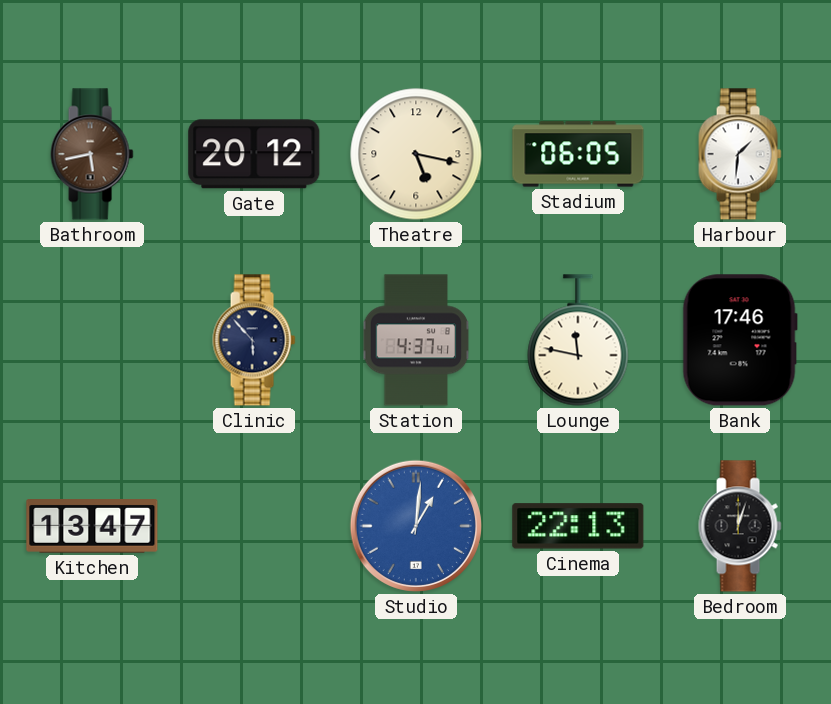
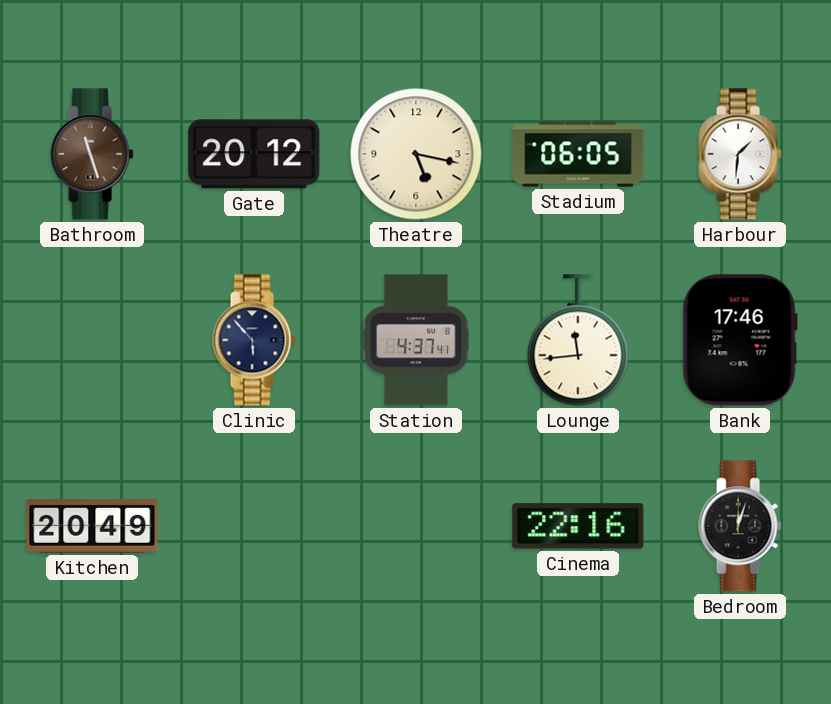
Bathroom: 5:43 -> 11:27 (92, 154)
Lounge: 11:47 -> 11:44 (578, 340)
Kitchen: 13:47 -> 20:49 (92, 527)
Studio: 1:01 -> none (416, 526)
Cinema: 22:13 -> 22:16 (578, 526)
